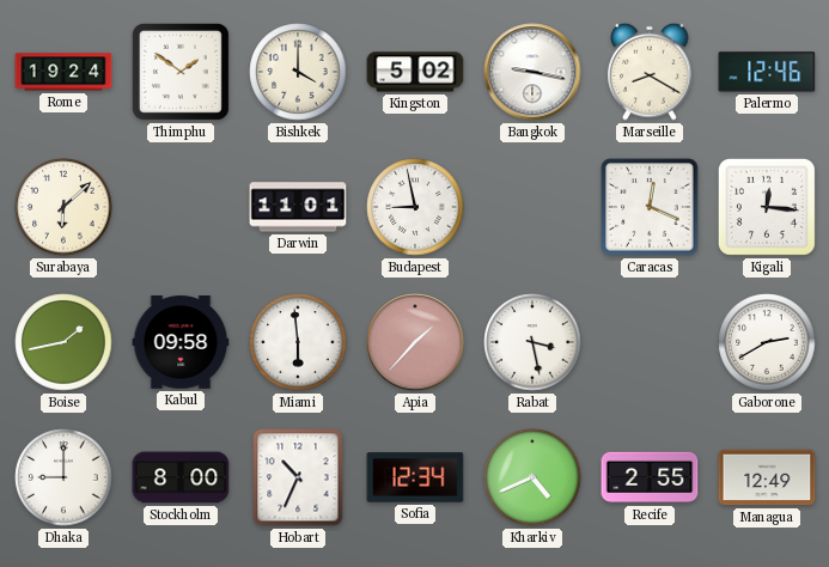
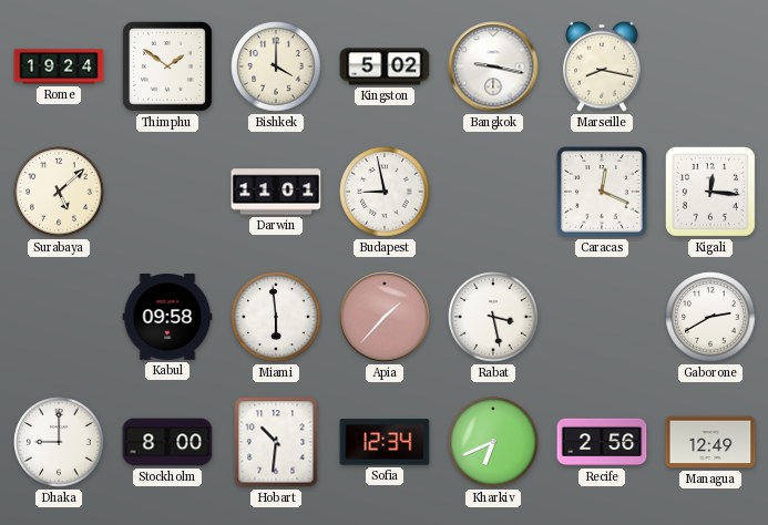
Marseille: 8:20 -> 8:17 (602, 66)
Palermo: 12:46 -> none (767, 72)
Surabaya: 6:08 -> 5:08 (59, 192)
Boise: 1:43 -> none (63, 342)
Hobart: 10:34 -> 10:31 (276, 442)
Kharkiv: 4:41 -> 6:41 (493, 442)
Recife: 2:55 -> 2:56 (602, 442)
